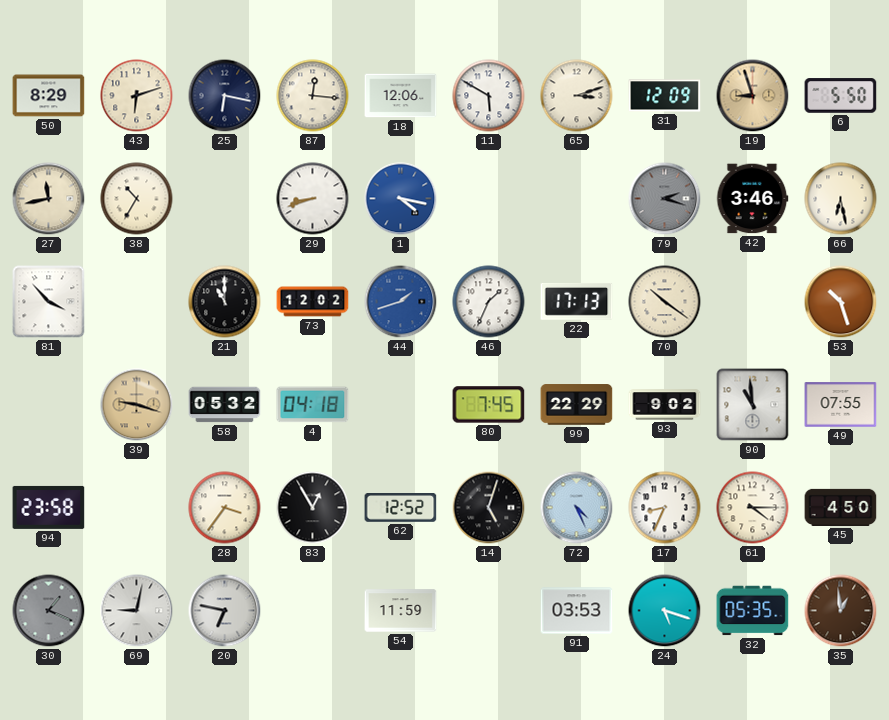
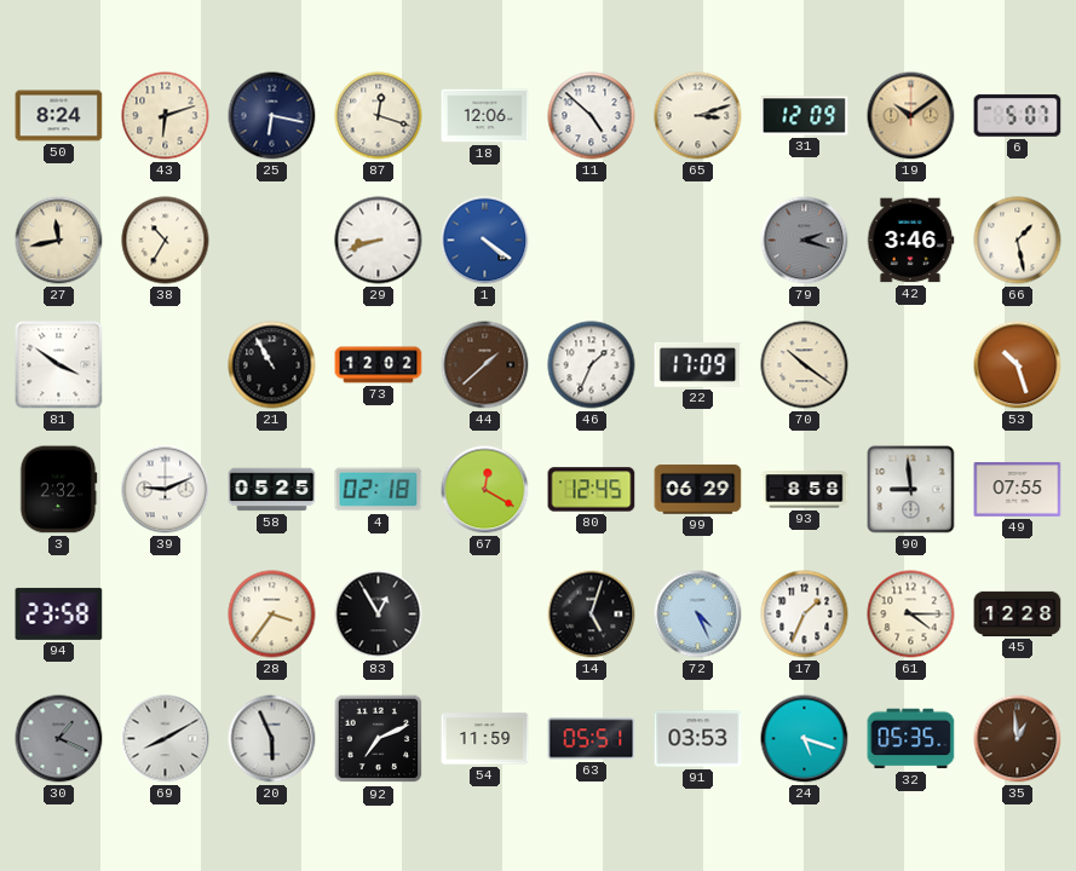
50: 8:29 -> 8:24 (59, 116)
87: 12:16 -> 12:18 (379, 116)
11: 5:50 -> 4:52 (592, 116)
19: 8:57 -> 10:09 (911, 116)
6: 5:50 -> 5:07 (1018, 116)
1: 4:17 -> 4:21 (485, 241)
66: 6:28 -> 1:28 (1018, 241)
81: 3:53 -> 3:51 (59, 365)
21: 11:00 -> 10:55 (272, 365)
44: 1:42 -> 1:38 (485, 365)
44 dial: blue -> brown (485, 365)
22: 17:13 -> 17:09 (698, 364)
3: none -> 2:32 (58, 490)
39: 9:18 -> 9:11 (166, 490)
39 dial: champagne -> white (166, 490)
58: 05:32 -> 05:25 (272, 490)
4: 04:18 -> 02:18 (379, 490)
67: none -> 12:20 (485, 490)
80: 7:45 -> 12:45 (592, 490)
99: 22:29 -> 06:29 (698, 490)
93: 9:02 -> 8:58 (805, 490)
90: 10:59 -> 8:59 (911, 490)
62: 12:52 -> none (401, 508)
17: 8:34 -> 1:34 (805, 615)
45: 4:50 -> 12:28 (1018, 613)
69: 9:02 -> 8:10 (166, 739)
20: 6:47 -> 5:56 (272, 739)
92: none -> 7:11 (379, 739)
63: none -> 05:51 (592, 739)
